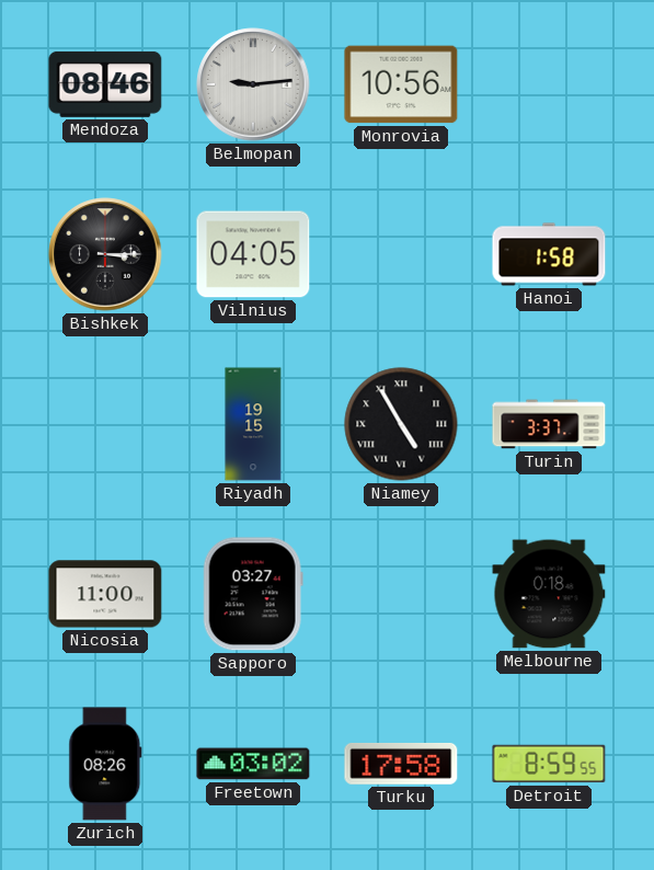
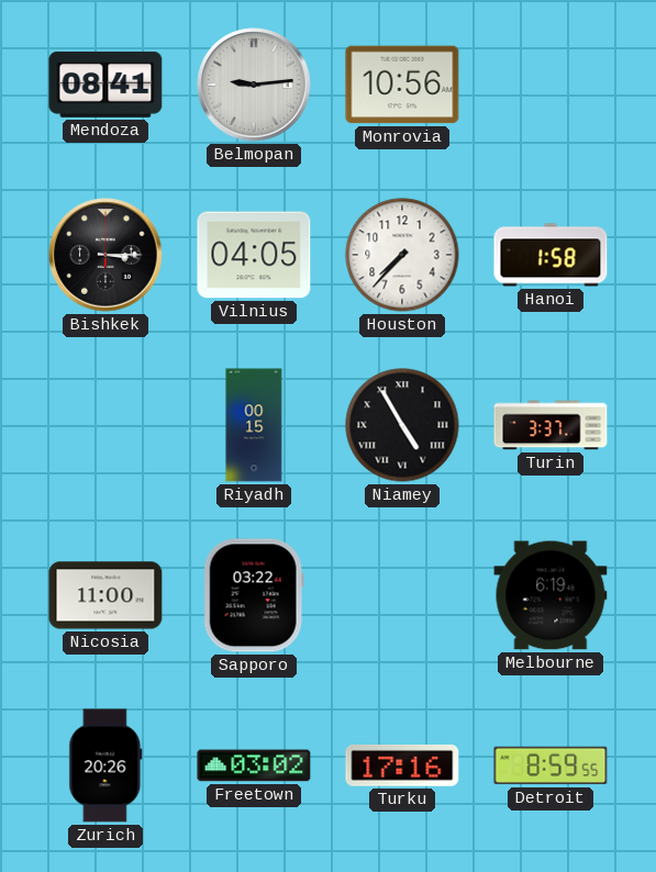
Mendoza: 08:46 -> 08:41 (105, 85)
Houston: none -> 7:37 (402, 255)
Riyadh: 19:15 -> 00:15 (254, 425)
Sapporo: 03:27 -> 03:22 (254, 595)
Melbourne: 0:18 -> 6:19 (551, 595)
Zurich: 08:26 -> 20:26 (105, 765)
Turku: 17:58 -> 17:16 (402, 765)
